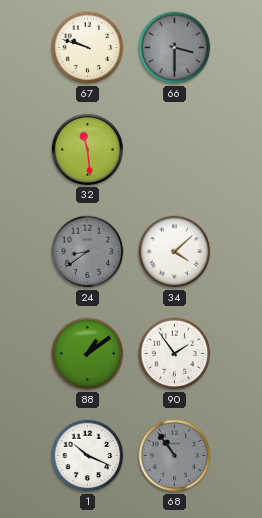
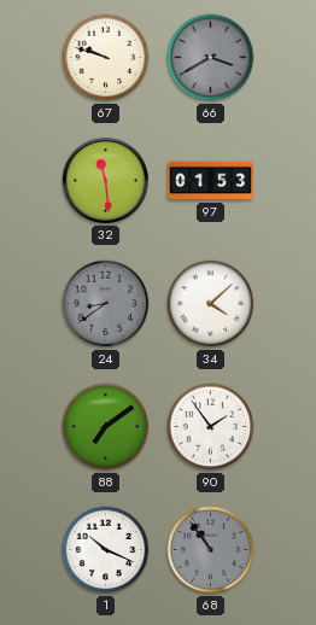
66: 3:30 -> 3:40 (211, 58)
97: none -> 01:53 (210, 181)
88: 1:09 -> 7:09 (106, 427)
